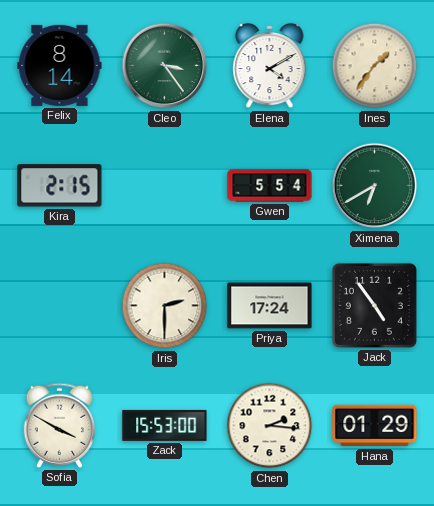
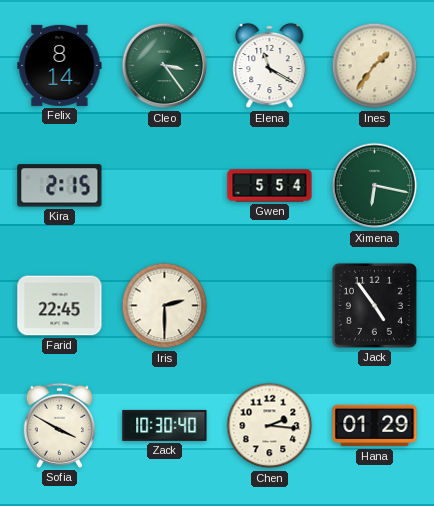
Elena: 4:10 -> 11:20 (270, 66)
Ximena: 6:40 -> 6:17 (375, 186)
Farid: none -> 22:45 (60, 306)
Priya: 17:24 -> none (270, 306)
Zack: 15:53 -> 10:30 (165, 425)
